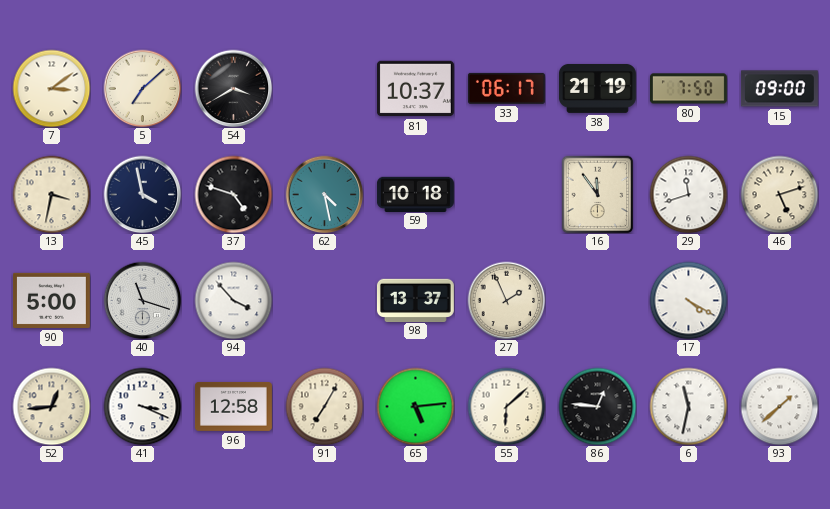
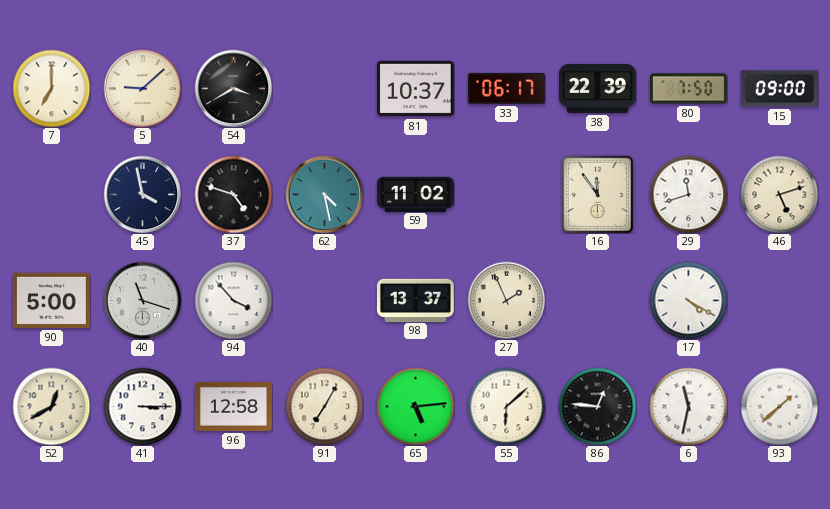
7: 3:09 -> 7:00 (51, 88)
5: 7:08 -> 9:08 (142, 88)
38: 21:19 -> 22:39 (597, 88)
13: 3:32 -> none (51, 194)
59: 10:18 -> 11:02 (415, 194)
52: 12:44 -> 12:40 (51, 406)
41: 3:19 -> 3:15 (142, 406)
